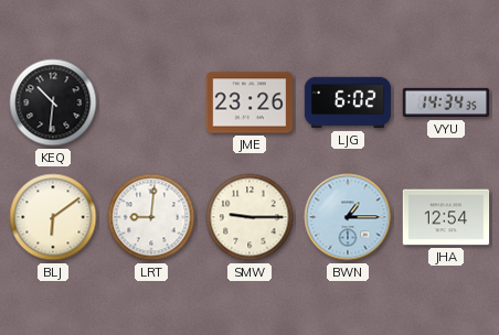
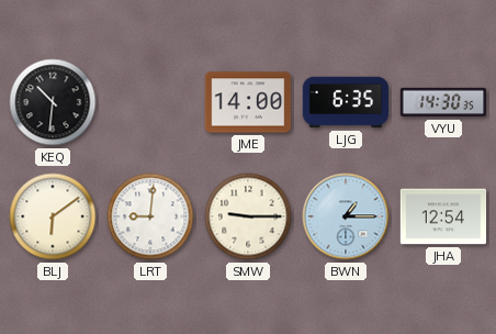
JME: 23:26 -> 14:00 (248, 102)
LJG: 6:02 -> 6:35 (346, 102)
VYU: 14:34 -> 14:30 (443, 102)
